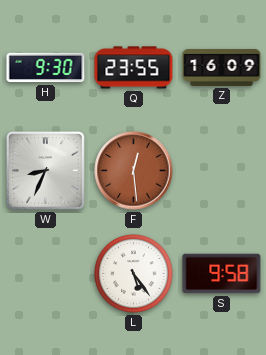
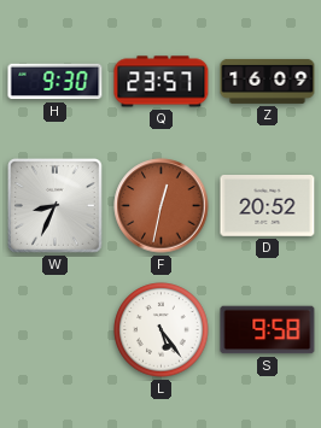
Q: 23:55 -> 23:57 (162, 82)
F: 12:29 -> 12:32 (162, 206)
D: none -> 20:52 (268, 206)
